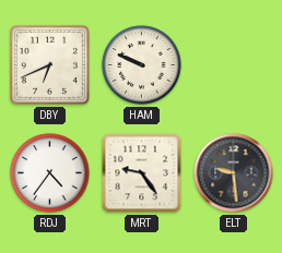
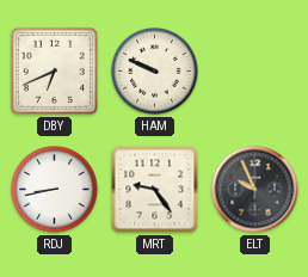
RDJ: 4:36 -> 8:43 (55, 190)
ELT: 9:29 -> 9:56 (255, 190)
